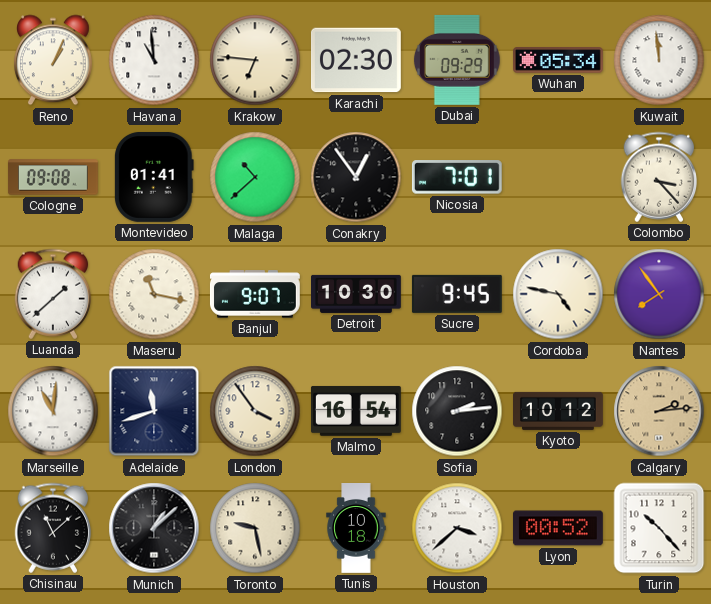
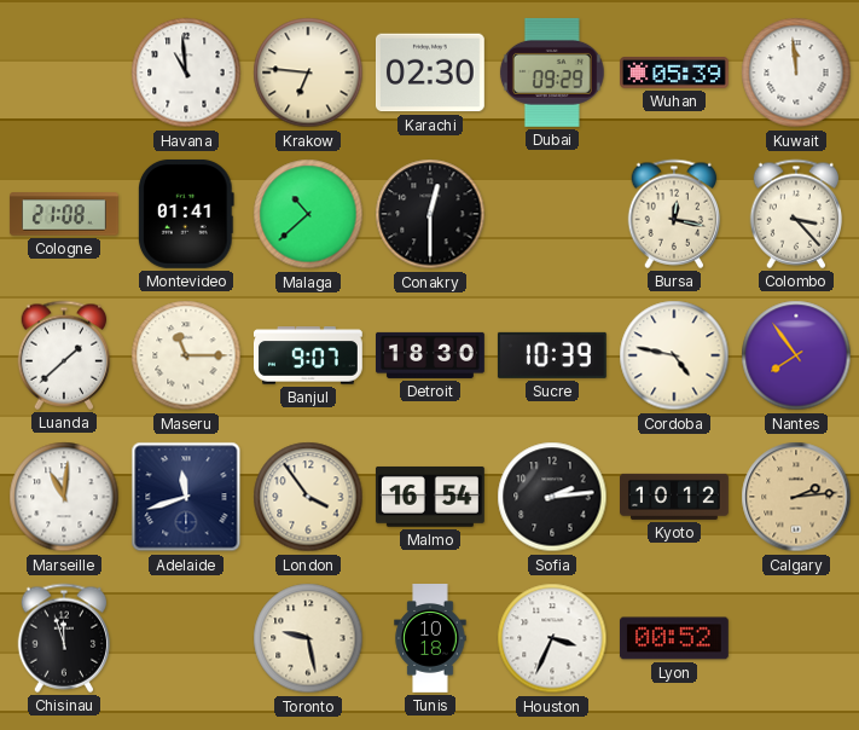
Reno: 1:04 -> none (54, 60)
Wuhan: 05:34 -> 05:39 (675, 73)
Cologne: 09:08 -> 21:08 (64, 214)
Conakry: 12:54 -> 12:30 (430, 214)
Nicosia: 7:01 -> none (457, 177)
Bursa: none -> 12:17 (674, 214)
Maseru: 11:17 -> 11:15 (186, 355)
Detroit: 10:30 -> 18:30 (431, 355)
Sucre: 9:45 -> 10:39 (552, 355)
Chisinau: 11:08 -> 11:57 (64, 638)
Munich: 1:08 -> none (154, 528)
Houston: 3:38 -> 3:34 (552, 638)
Turin: 10:23 -> none (659, 528)
